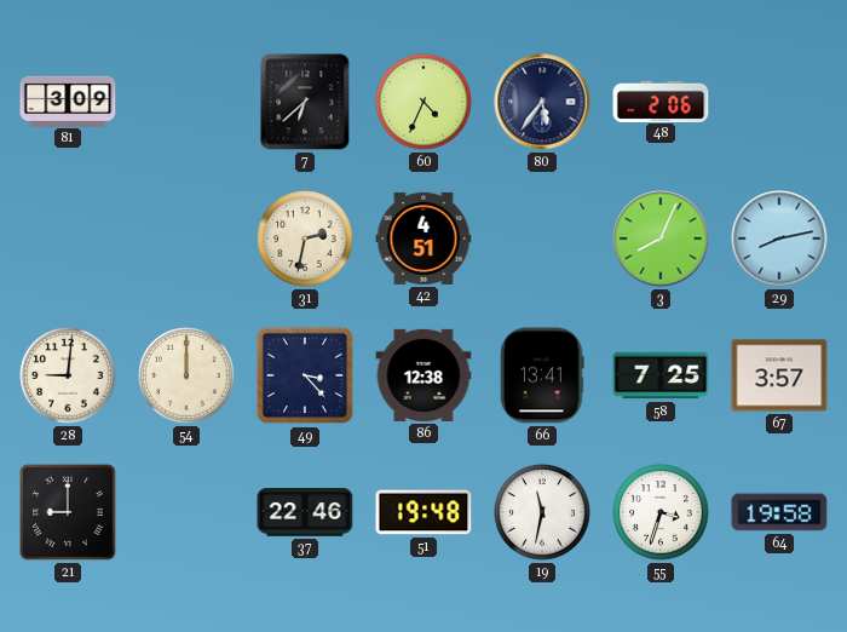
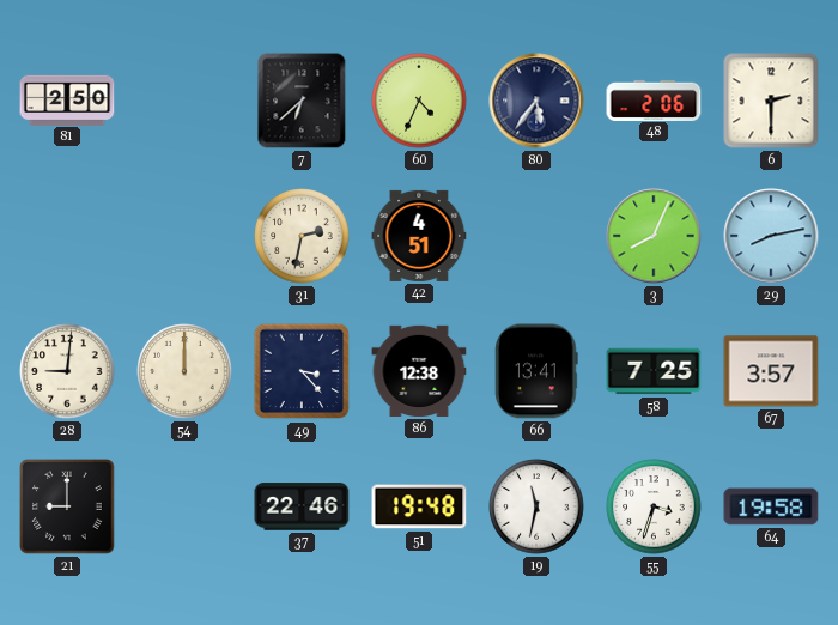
81: 3:09 -> 2:50 (67, 99)
6: none -> 2:30 (771, 101)
